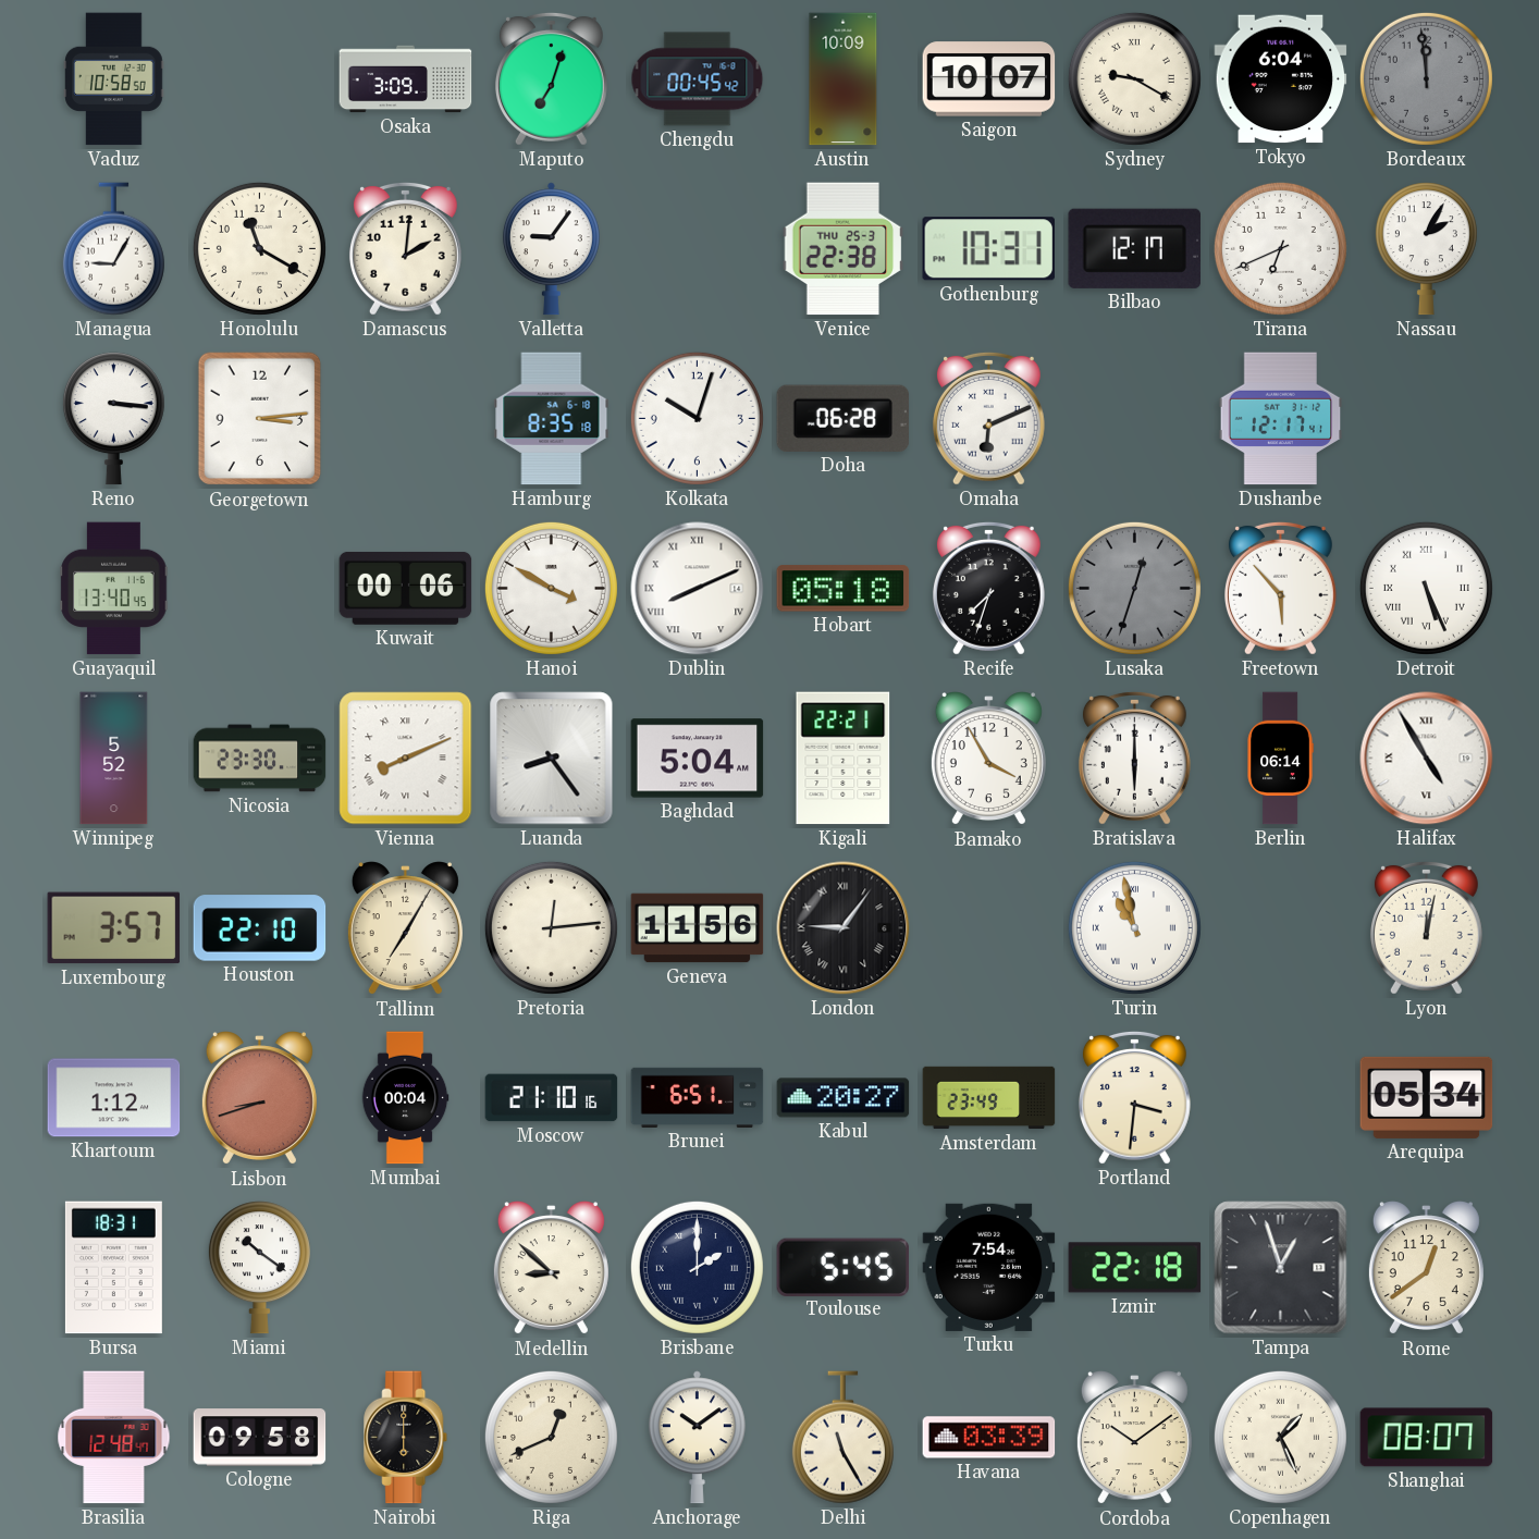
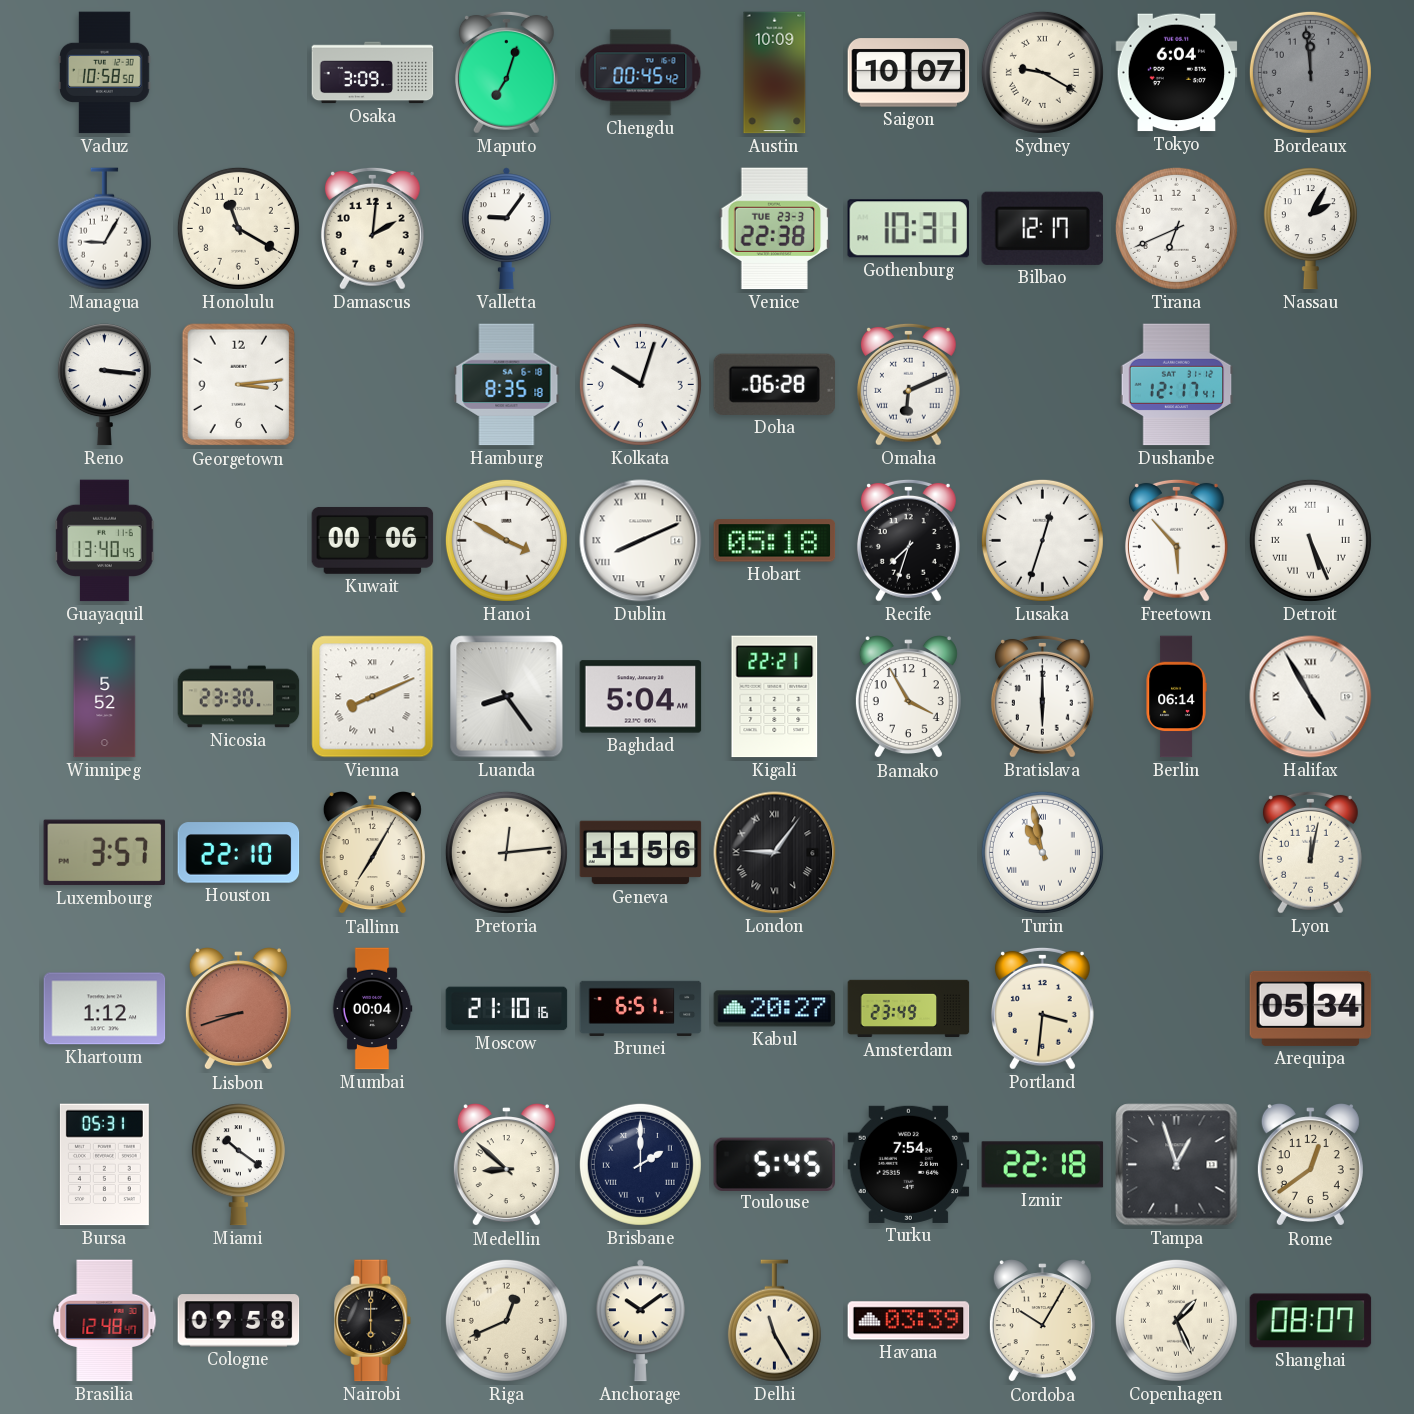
Venice date: THU 25-3 -> TUE 23-3 (775, 229)
Lusaka dial: grey -> white (1042, 540)
Bursa: 18:31 -> 05:31 (104, 1165)
Cordoba: 10:09 -> 10:05 (1042, 1321)
